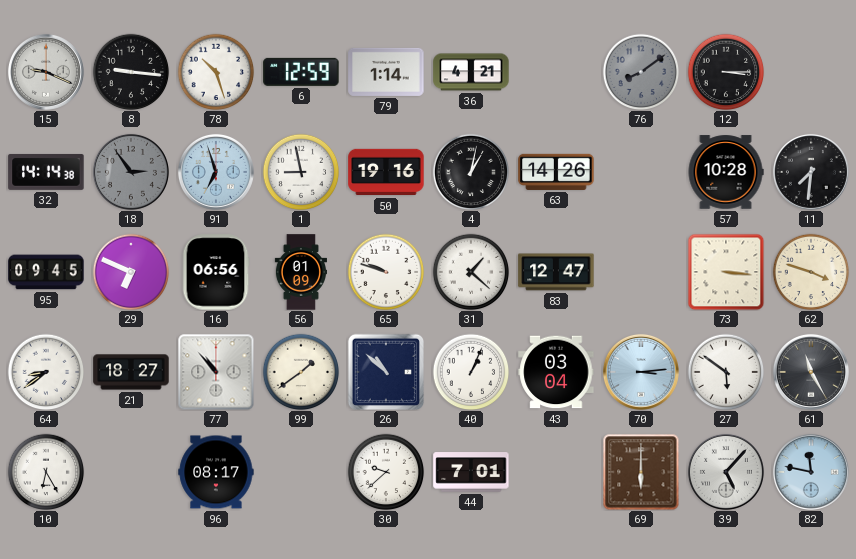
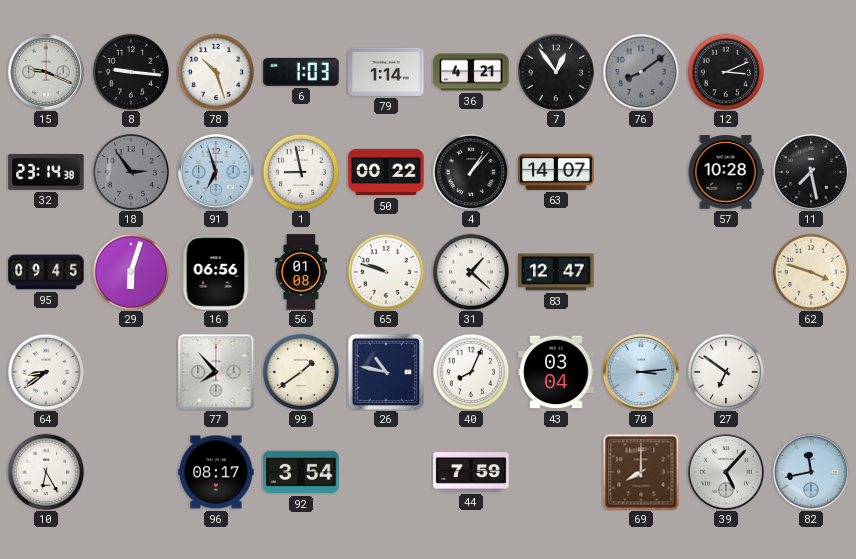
6: 12:59 -> 1:03 (301, 72)
7: none -> 12:54 (556, 72)
12: 3:15 -> 3:11 (726, 72)
32: 14:14 -> 23:14 (46, 172)
50: 19:16 -> 00:22 (386, 172)
4: 1:02 -> 1:07 (471, 172)
63: 14:26 -> 14:07 (556, 172)
11: 7:31 -> 7:28 (811, 172)
29: 6:49 -> 6:03 (131, 272)
56: 01:09 -> 01:08 (300, 272)
73: 3:16 -> none (726, 272)
21: 18:27 -> none (131, 372)
77: 10:53 -> 7:53 (216, 372)
26: 10:52 -> 10:47 (386, 372)
40: 1:04 -> 8:04 (471, 372)
27: 5:51 -> 6:51 (726, 372)
61: 11:25 -> none (811, 372)
92: none -> 3:54 (301, 472)
30: 9:38 -> none (386, 472)
44: 7:01 -> 7:59 (471, 472)
69: 6:00 -> 8:00 (641, 472)
82: 11:47 -> 11:43 (811, 472)
